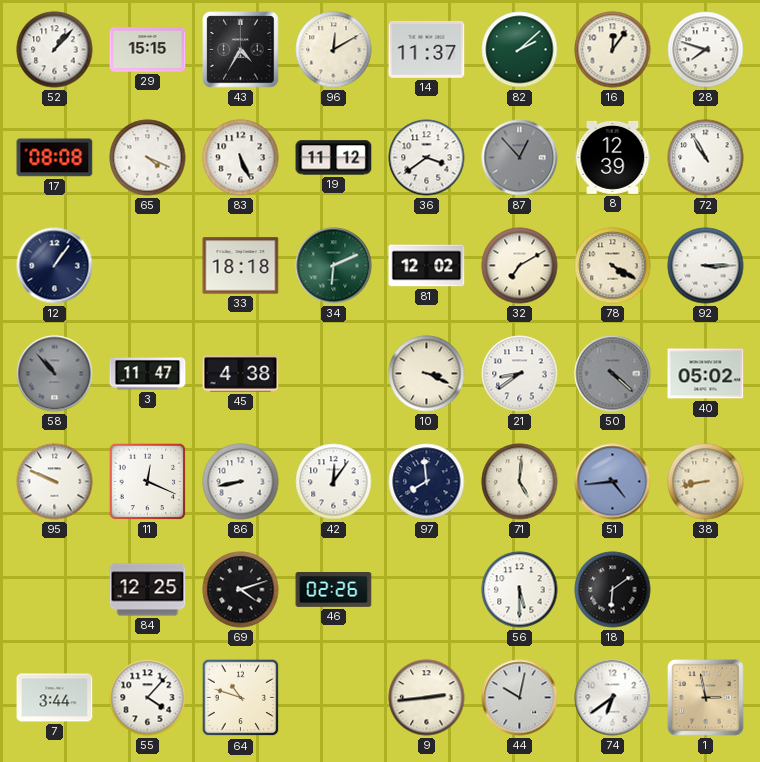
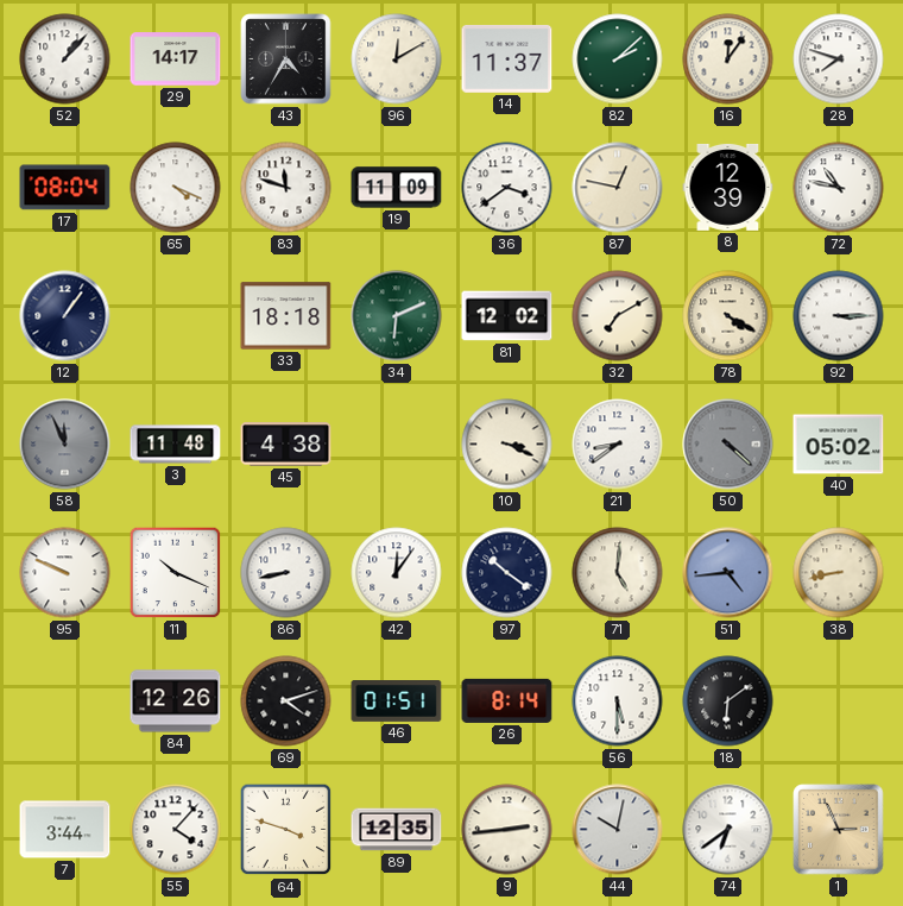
29: 15:15 -> 14:17 (176, 59)
17: 08:08 -> 08:04 (65, 188)
83: 5:26 -> 11:48 (286, 188)
19: 11:12 -> 11:09 (397, 188)
87: 12:53 -> 12:47 (618, 188)
87 dial: grey -> cream (618, 188)
72: 10:55 -> 10:47 (839, 188)
58: 10:53 -> 11:56 (65, 445)
3: 11:47 -> 11:48 (176, 445)
11: 12:19 -> 10:19 (176, 573)
97: 7:59 -> 10:21 (507, 573)
84: 12:25 -> 12:26 (176, 701)
46: 02:26 -> 01:51 (397, 701)
26: none -> 8:14 (507, 700)
64: 10:48 -> 3:48 (286, 830)
89: none -> 12:35 (397, 830)
1: 2:58 -> 2:56 (839, 830)
